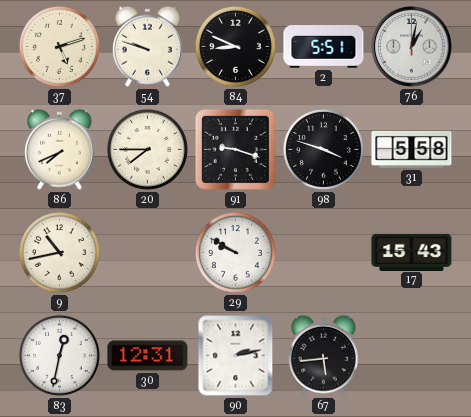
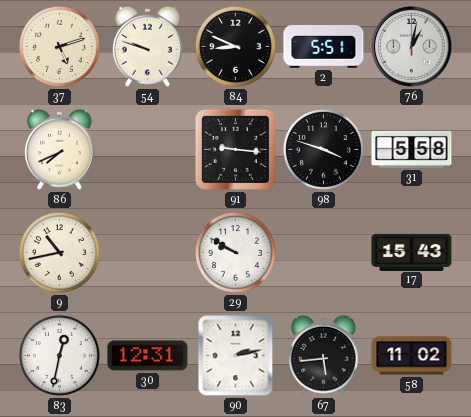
20: 7:45 -> none (147, 149)
91: 9:18 -> 9:16 (235, 149)
58: none -> 11:02 (412, 356)
